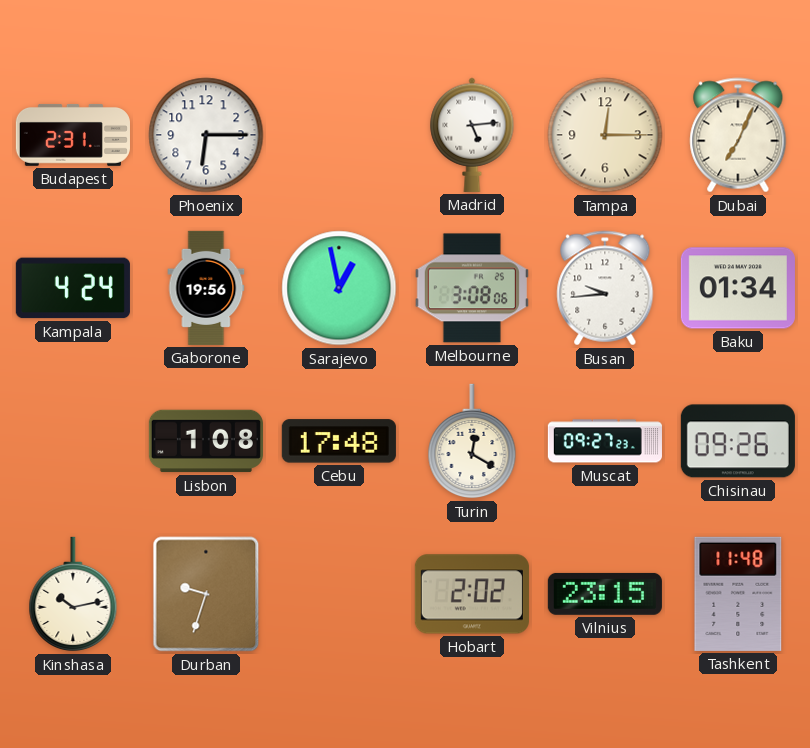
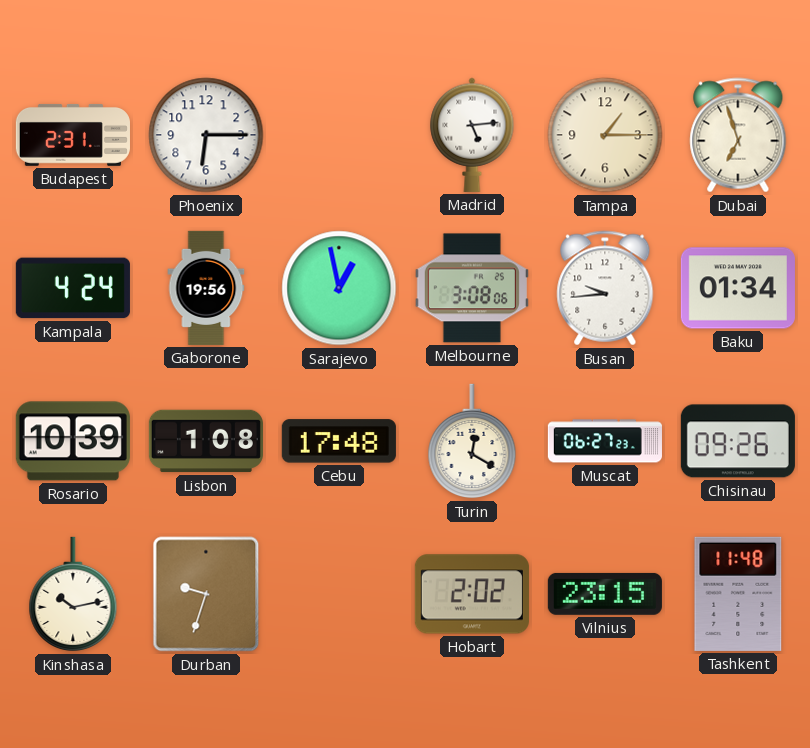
Tampa: 12:15 -> 1:15 (605, 135)
Dubai: 7:04 -> 6:57 (738, 135)
Rosario: none -> 10:39 (73, 441)
Muscat: 09:27 -> 06:27 (605, 441)
